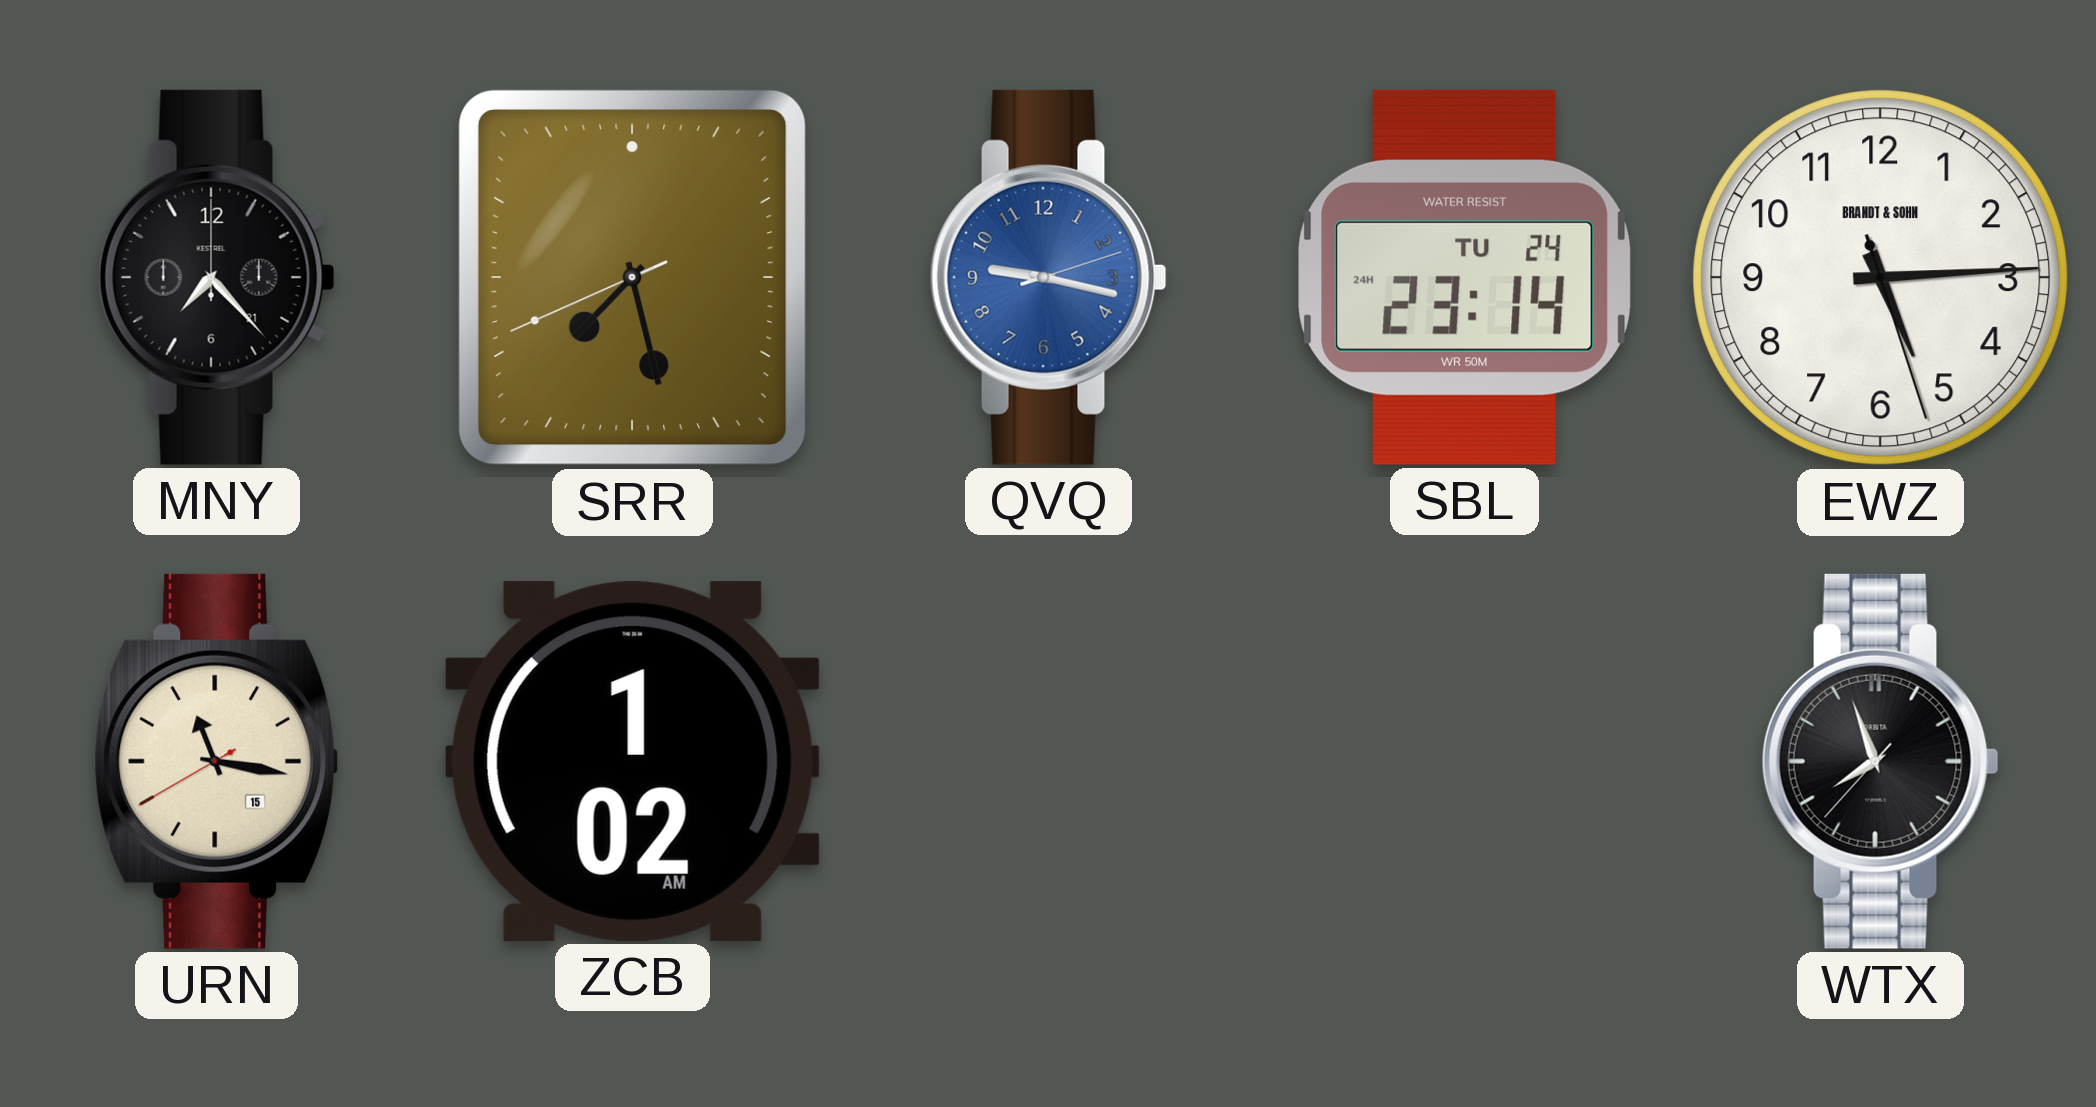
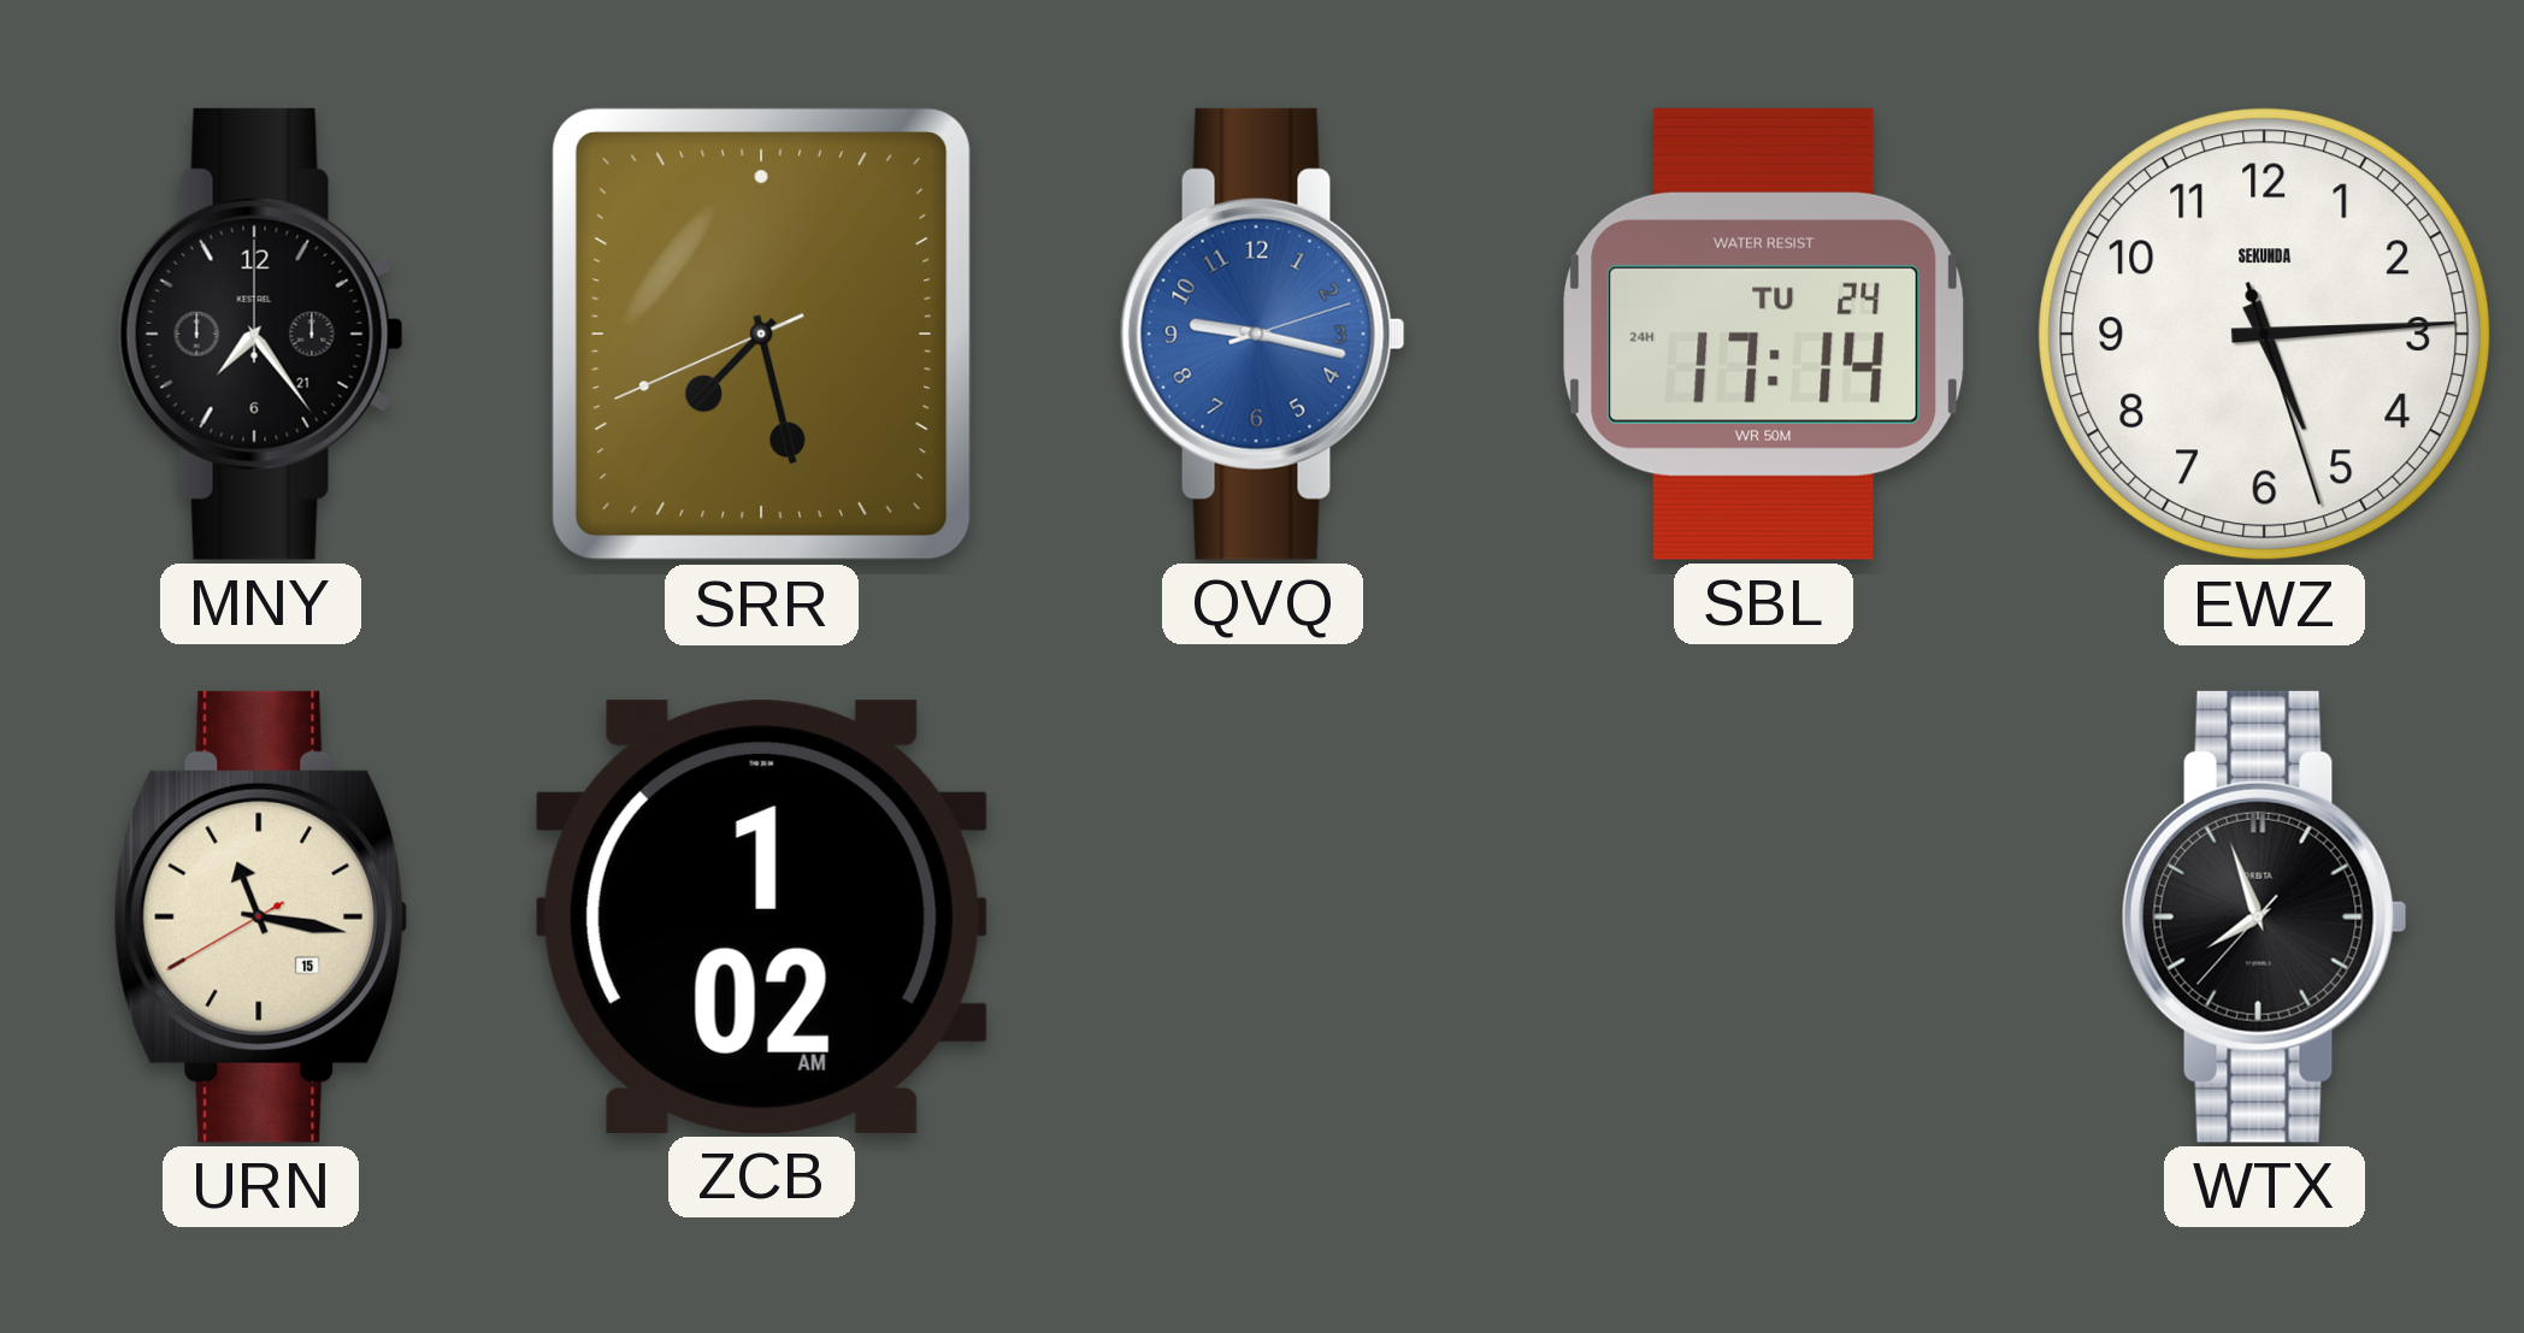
MNY: 7:23 -> 7:24 (260, 334)
SBL: 23:14 -> 17:14 (1764, 334)
EWZ brand: BRANDT & SOHN -> SEKUNDA (2265, 335)
